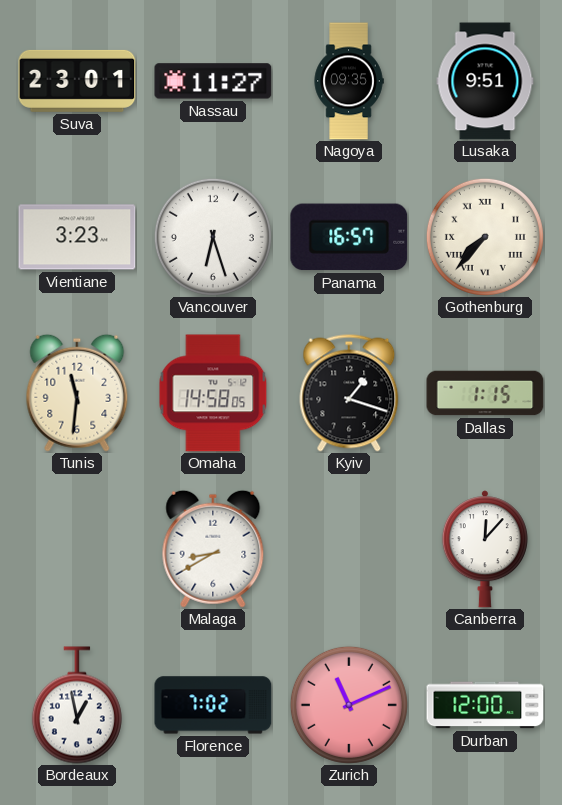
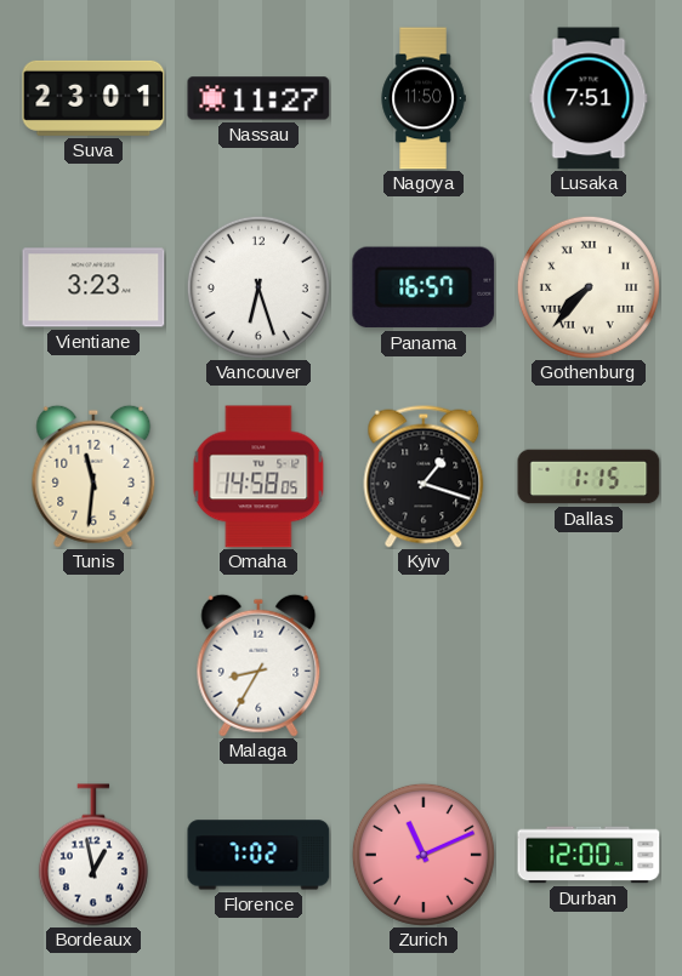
Nagoya: 09:35 -> 11:50 (424, 98)
Lusaka: 9:51 -> 7:51 (589, 98)
Malaga: 8:40 -> 8:35 (258, 666)
Canberra: 12:07 -> none (485, 549)
